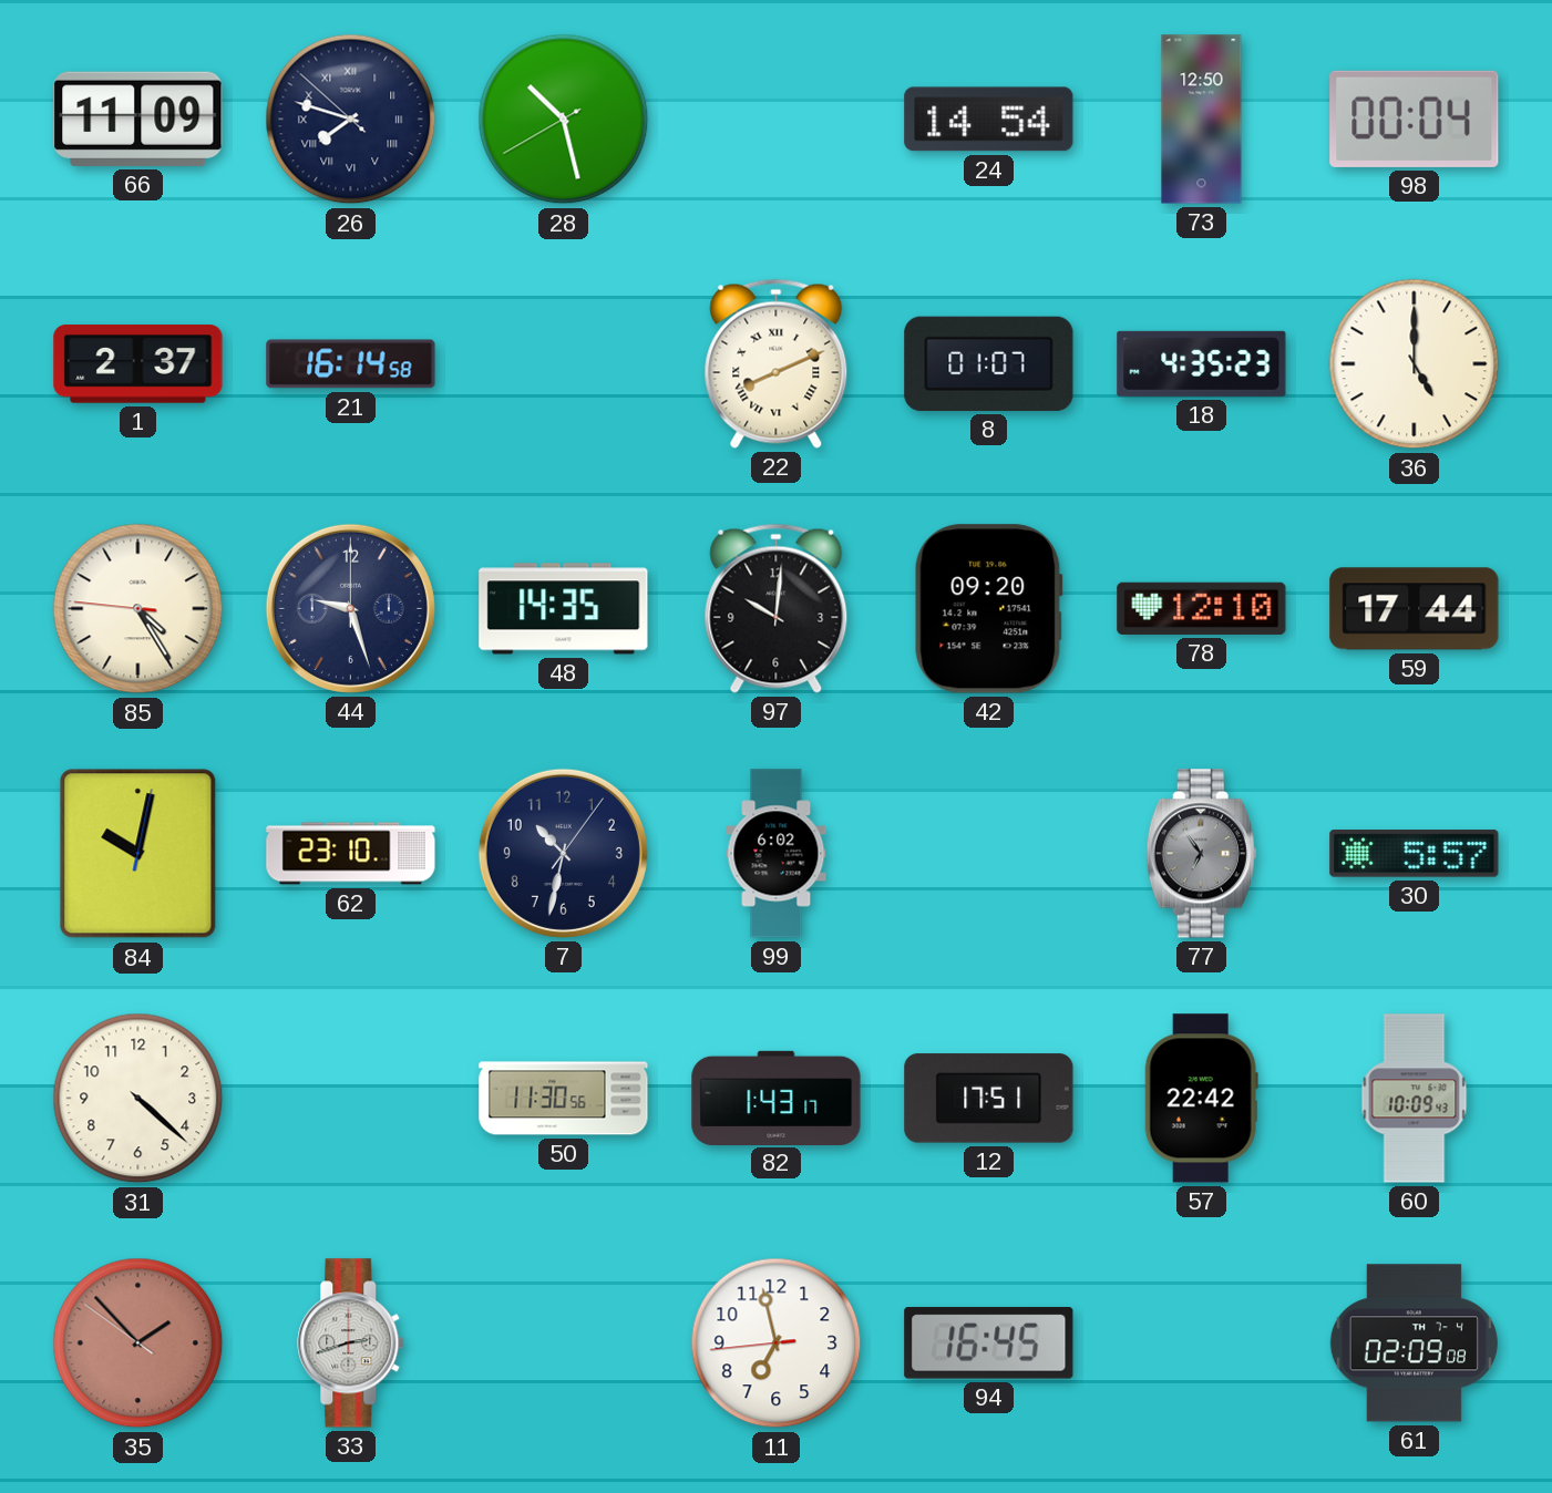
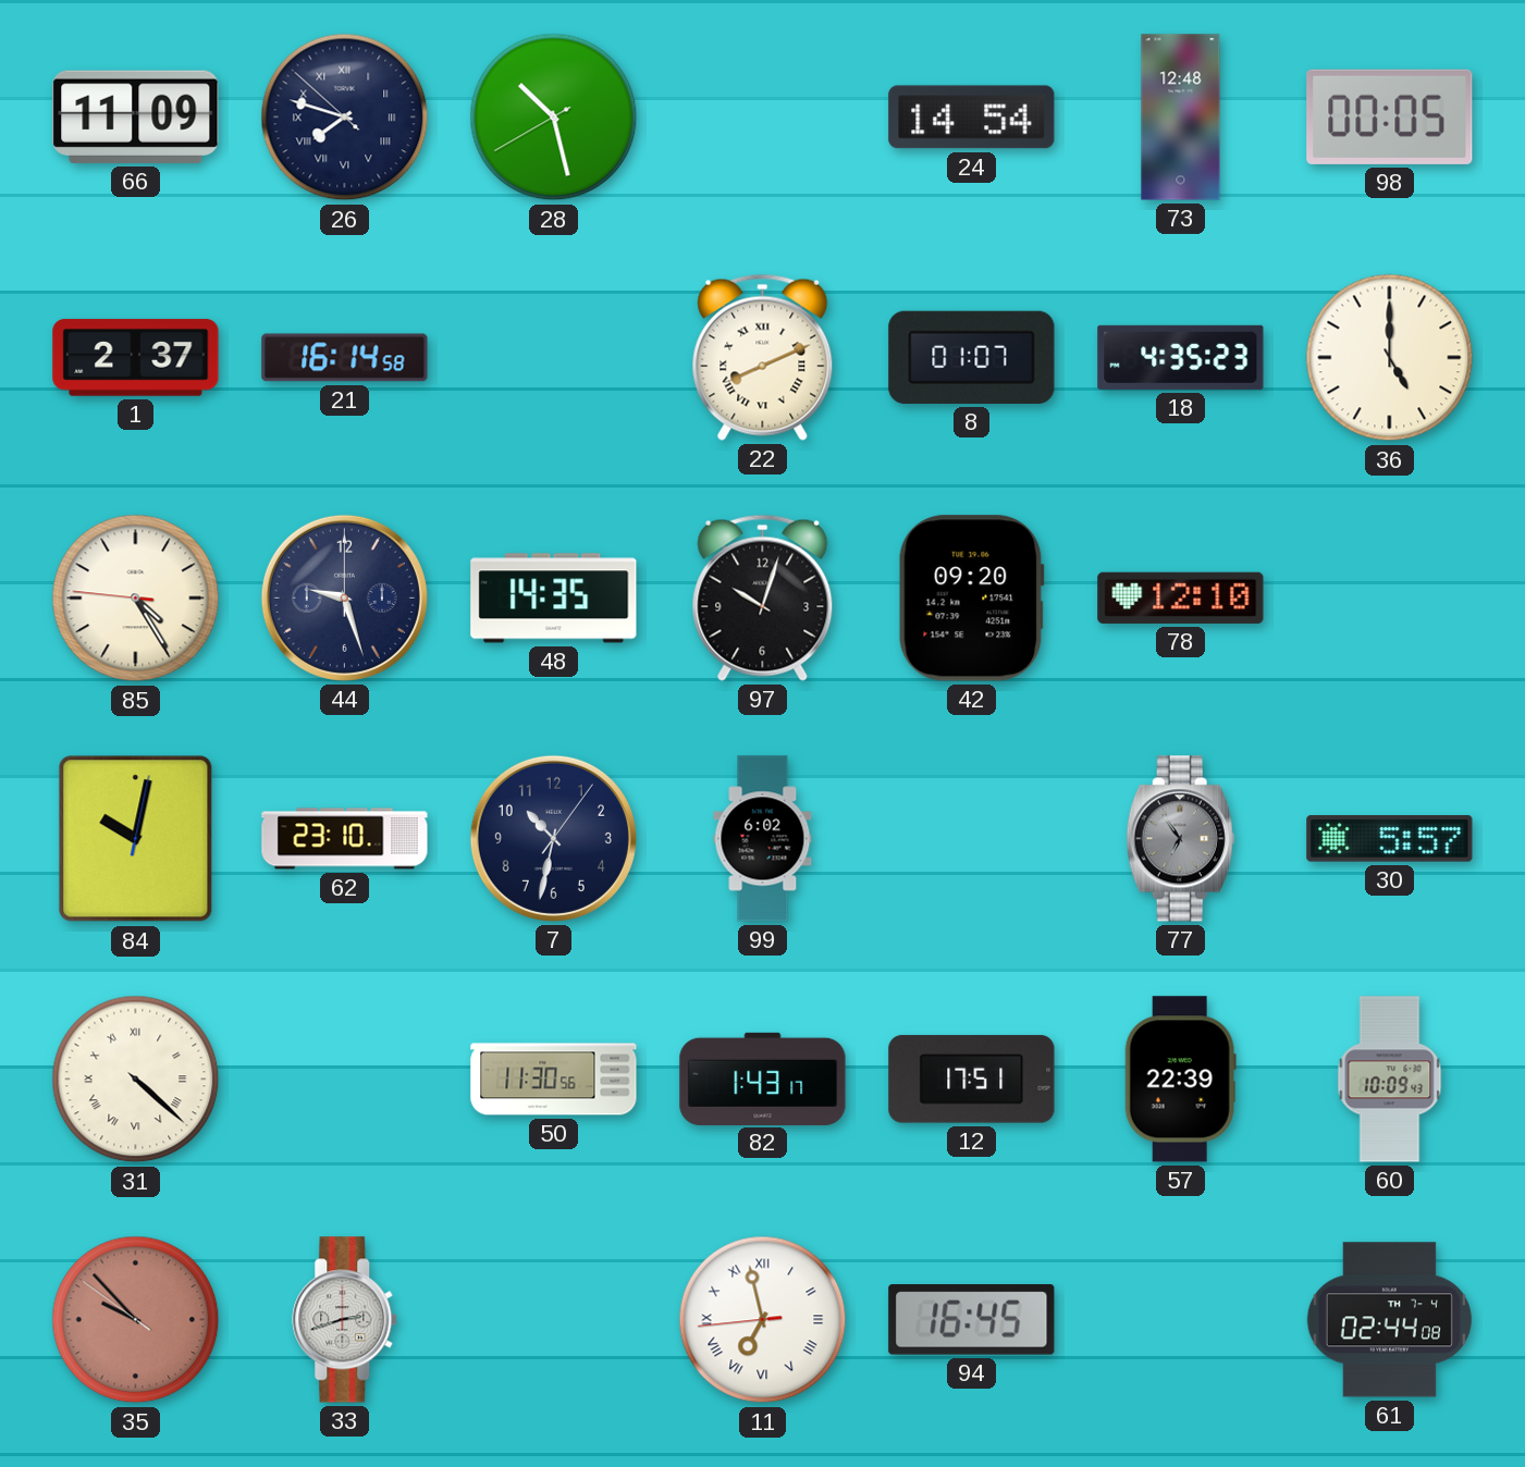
73: 12:50 -> 12:48 (1181, 118)
98: 00:04 -> 00:05 (1390, 116)
97: 10:01 -> 10:03 (763, 597)
59: 17:44 -> none (1415, 609)
31 numerals: Arabic -> Roman (136, 1080)
57: 22:42 -> 22:39 (1180, 1080)
35: 1:52 -> 9:52 (136, 1320)
11 numerals: Arabic -> Roman (763, 1320)
61: 02:09 -> 02:44 (1389, 1320)
